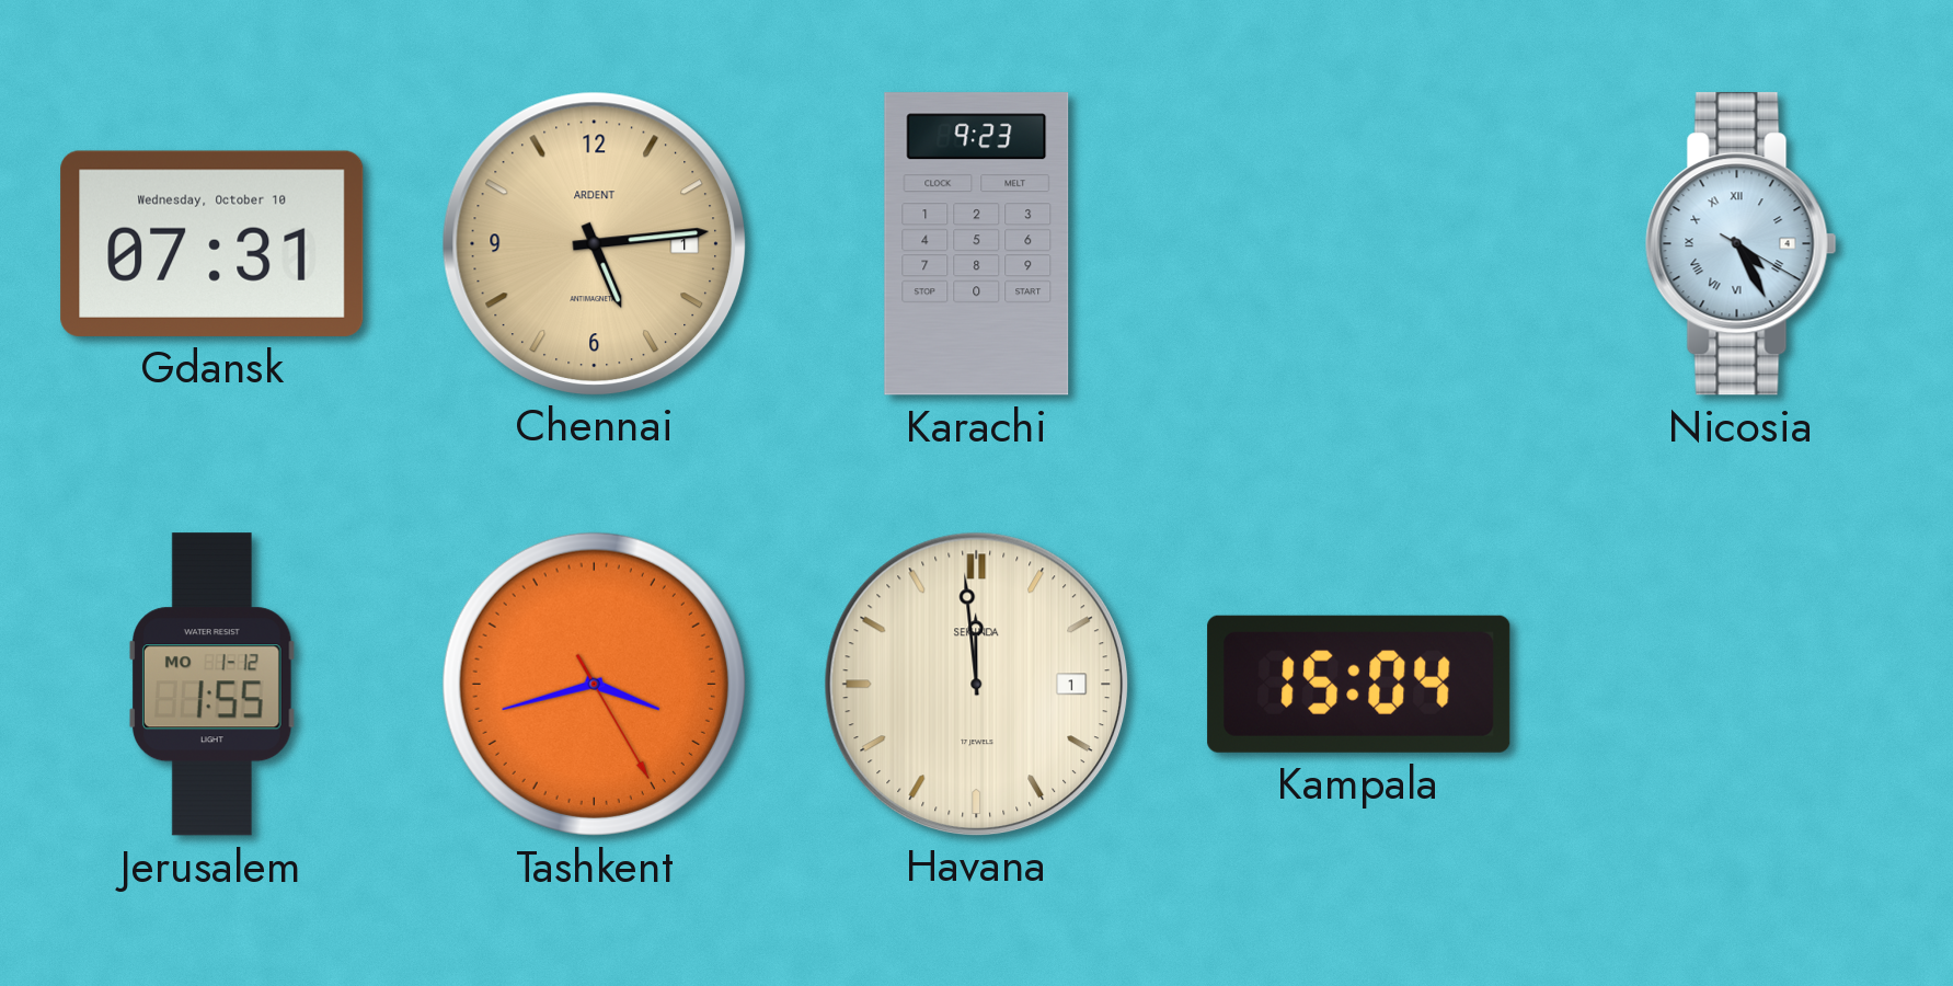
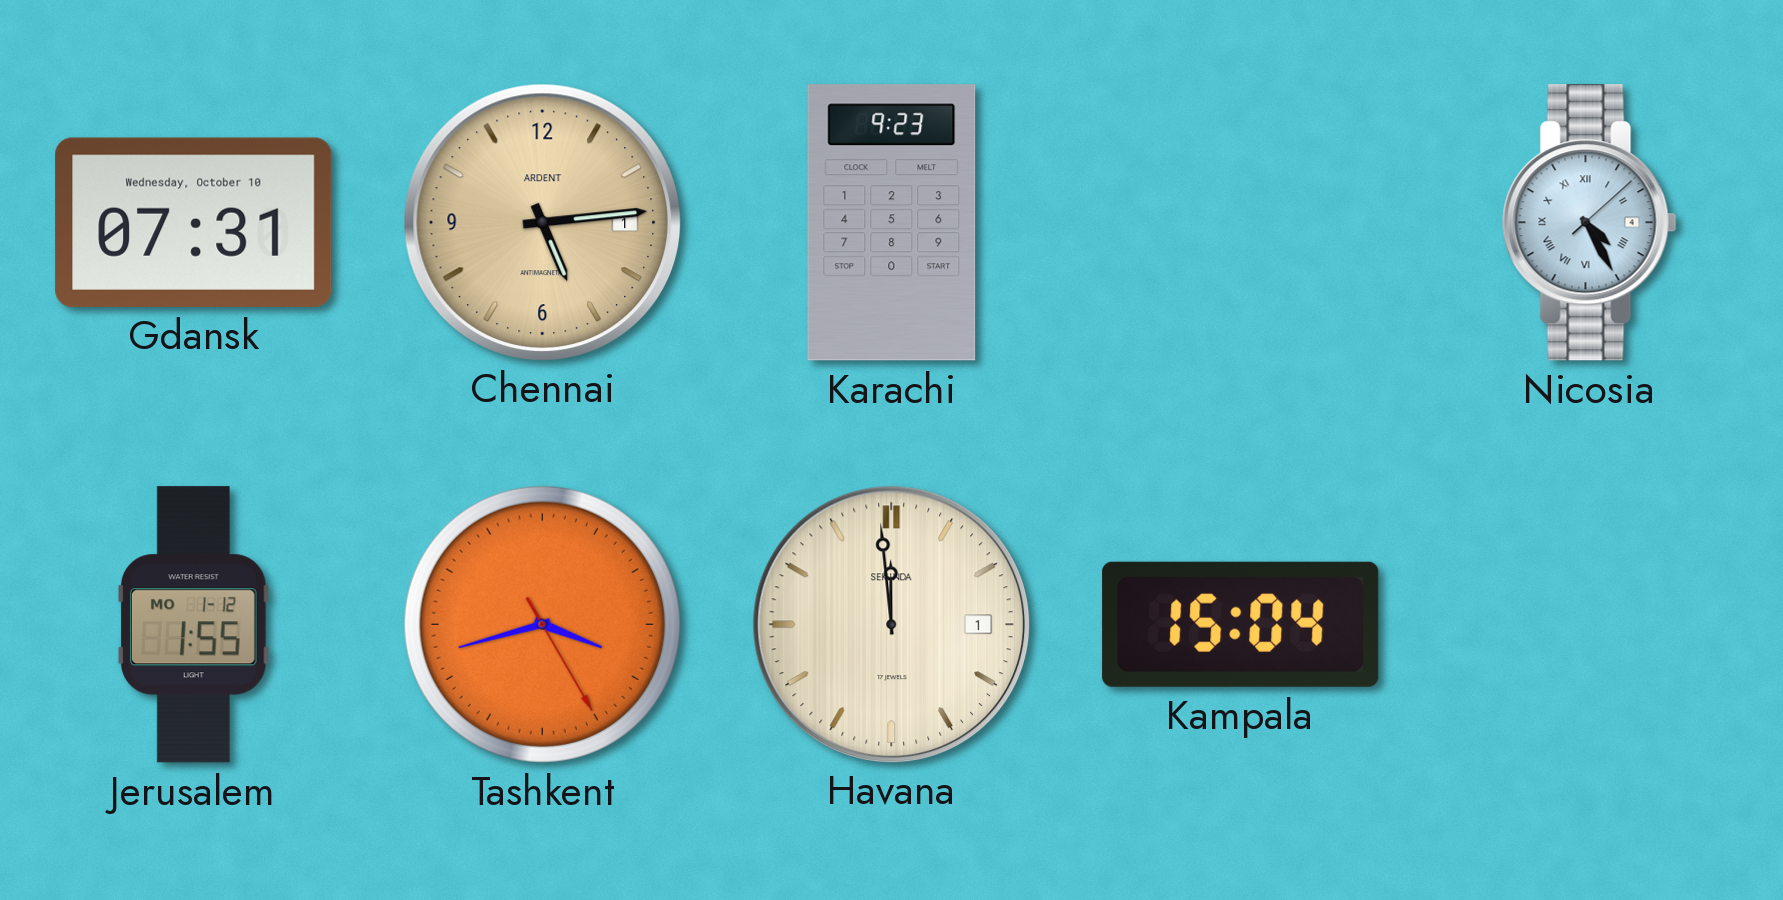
Nicosia: 4:25:20 -> 4:25:08 (1589, 223)
